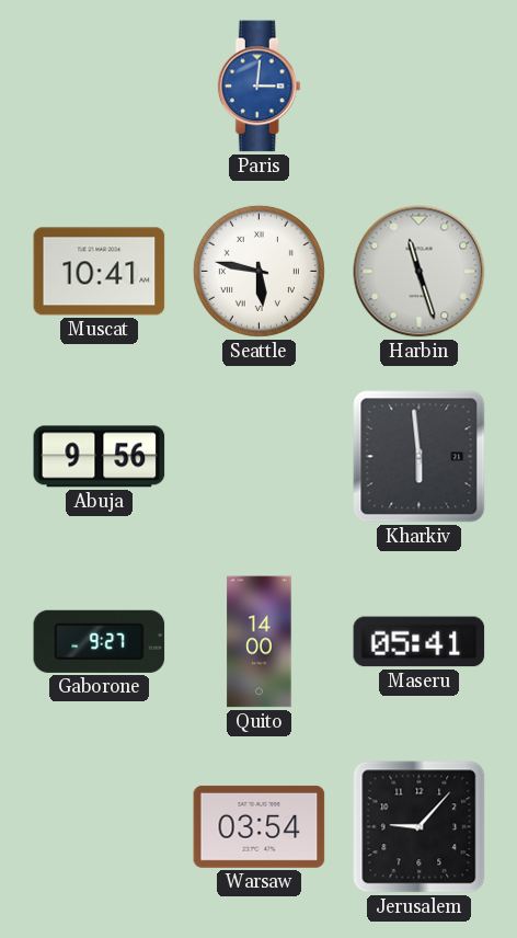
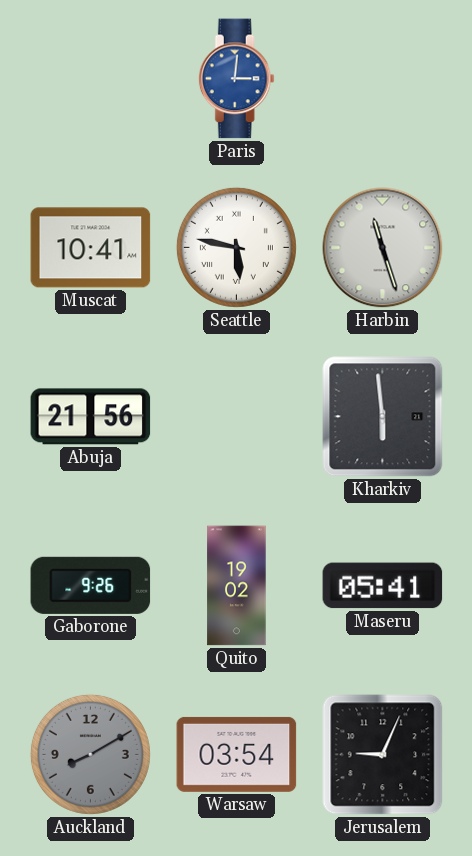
Abuja: 9:56 -> 21:56 (91, 417)
Gaborone: 9:27 -> 9:26 (91, 585)
Quito: 14:00 -> 19:02 (237, 586)
Auckland: none -> 8:10 (90, 754)
Jerusalem: 9:07 -> 9:04 (383, 755)
